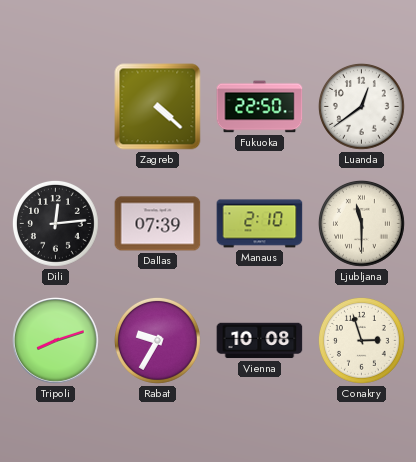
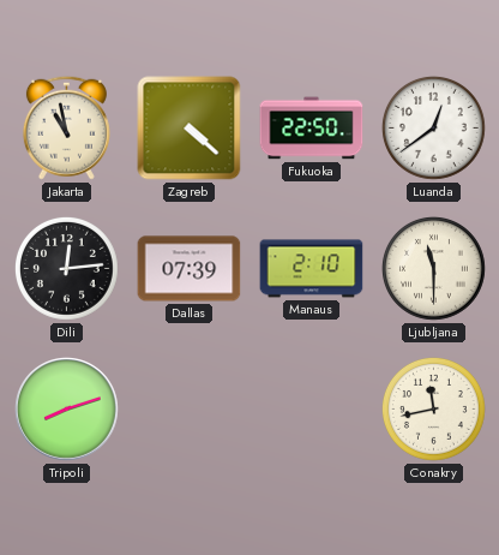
Jakarta: none -> 10:58 (66, 127)
Rabat: 9:35 -> none (158, 341)
Vienna: 10:08 -> none (260, 341)
Conakry: 2:57 -> 11:43 (434, 410)
